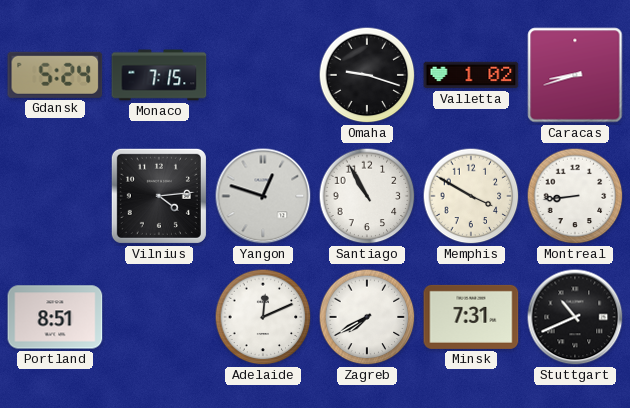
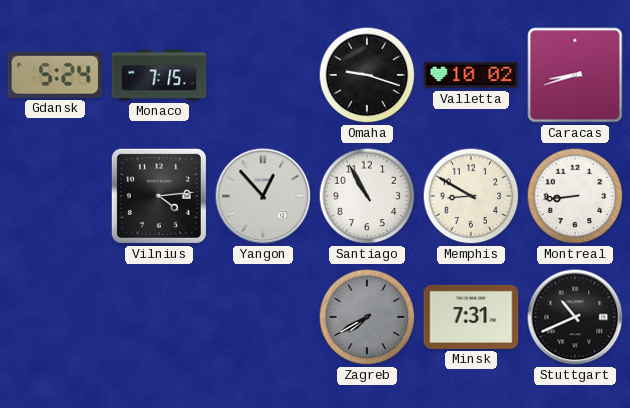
Valletta: 1:02 -> 10:02 (471, 75)
Yangon: 12:48 -> 12:53 (263, 196)
Memphis: 3:50 -> 8:50 (471, 196)
Portland: 8:51 -> none (55, 317)
Adelaide: 12:11 -> none (263, 317)
Zagreb dial: white -> grey (367, 317)
